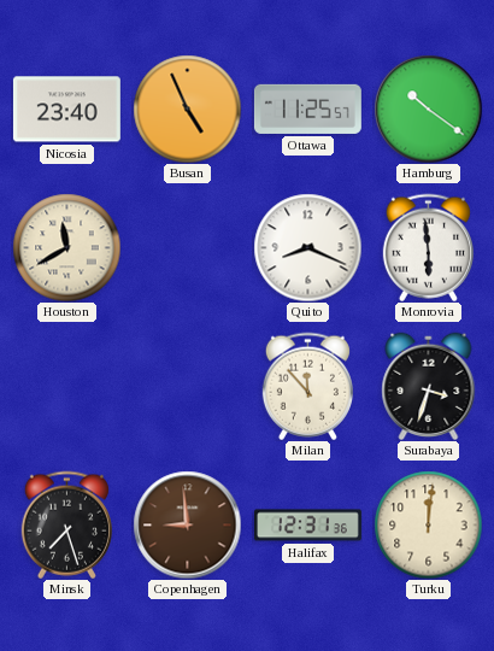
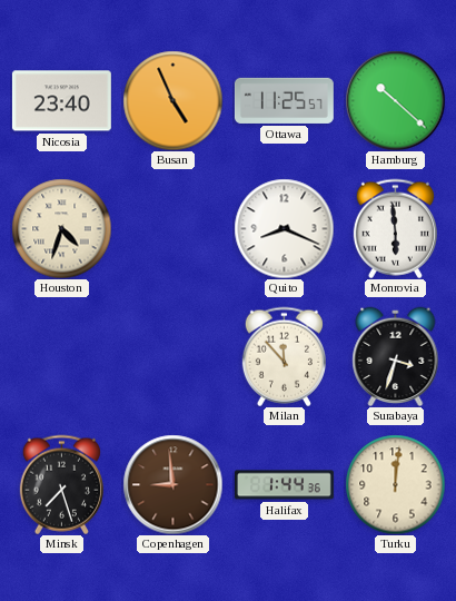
Hamburg: 10:21 -> 10:22 (395, 100)
Houston: 11:40 -> 4:33 (61, 228)
Halifax: 12:31 -> 1:44 (284, 485)
